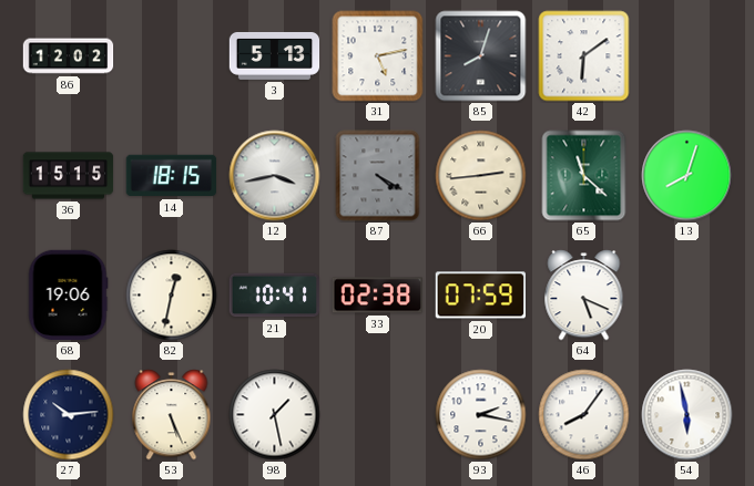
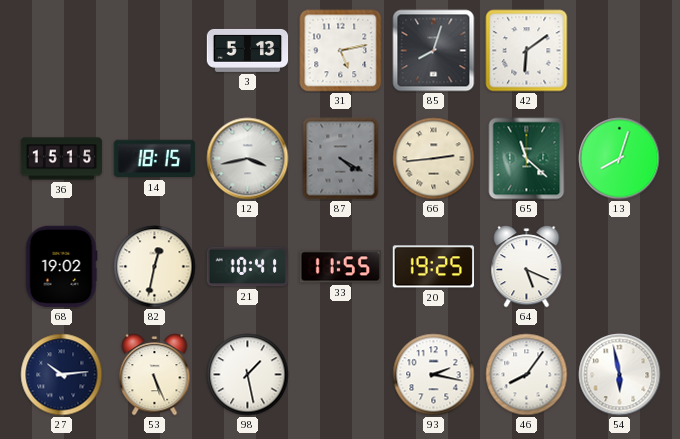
86: 12:02 -> none (69, 56)
68: 19:06 -> 19:02 (61, 267)
33: 02:38 -> 11:55 (340, 267)
20: 07:59 -> 19:25 (433, 267)
